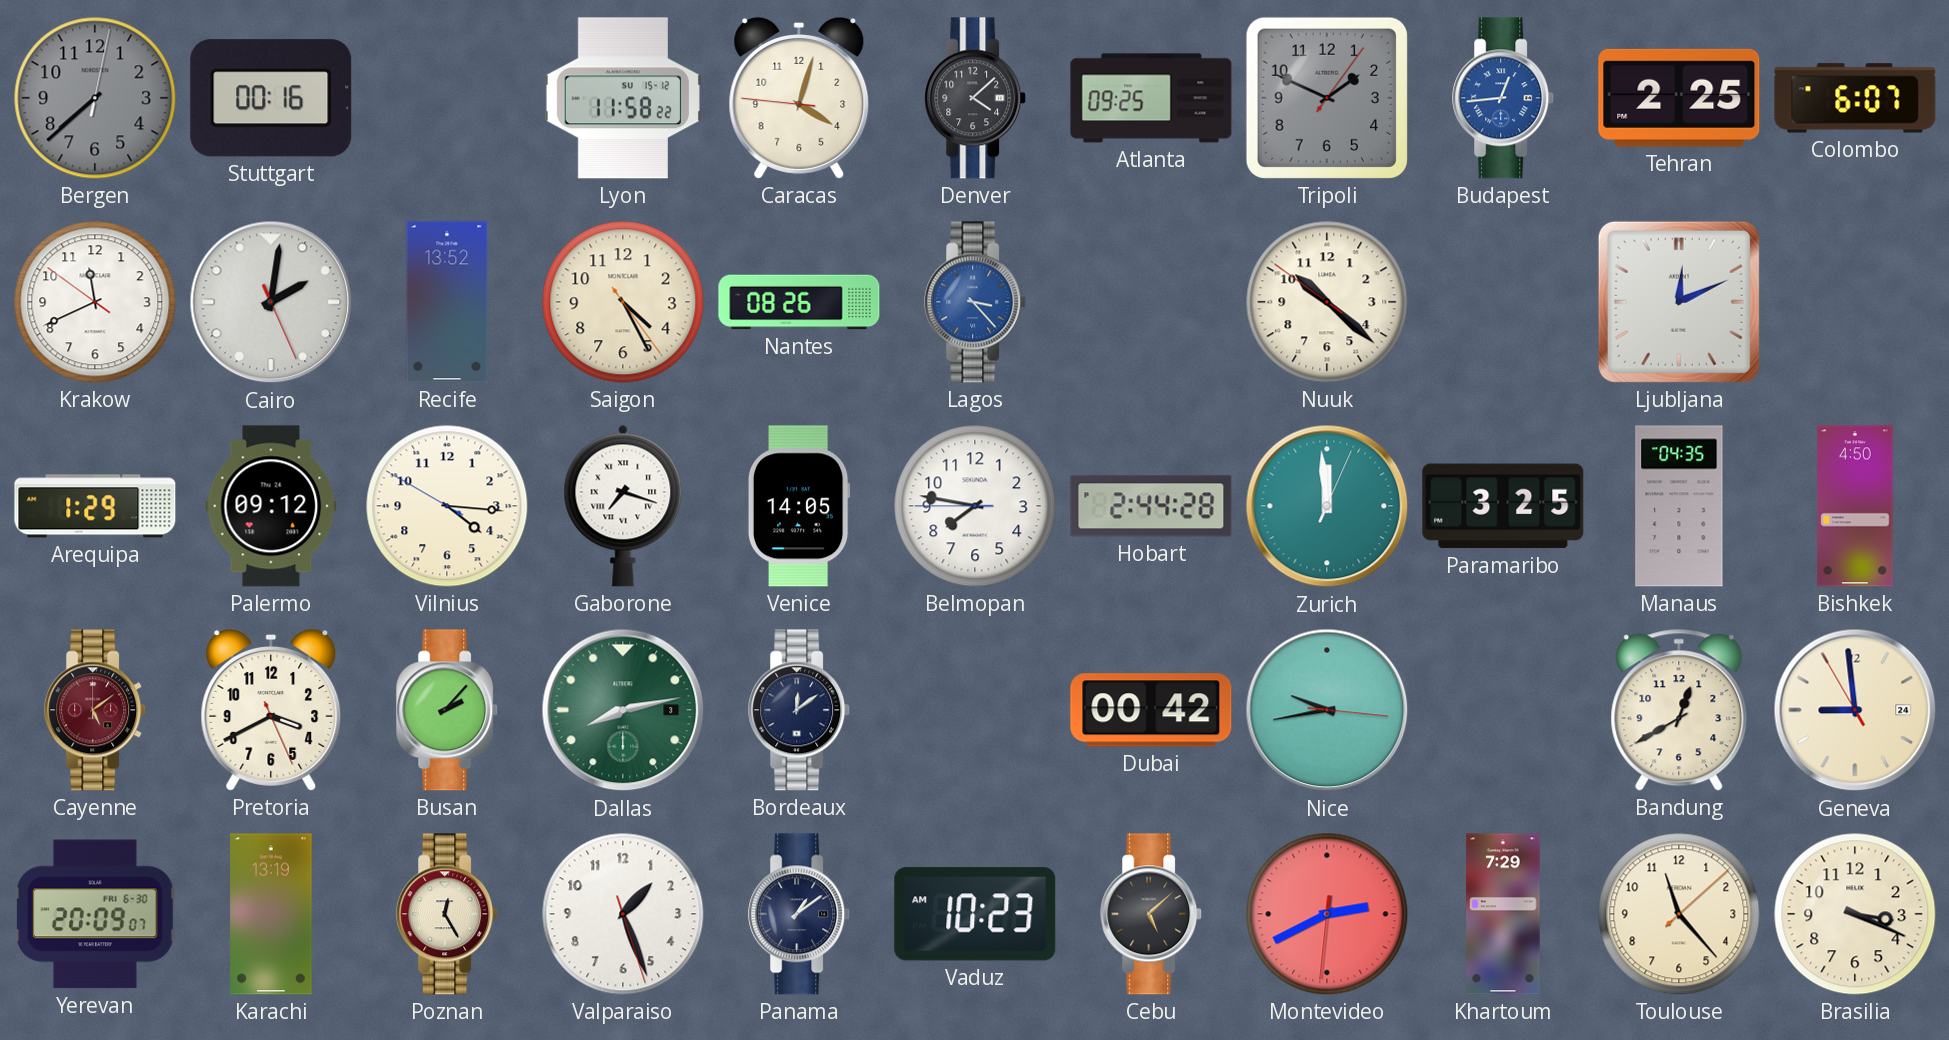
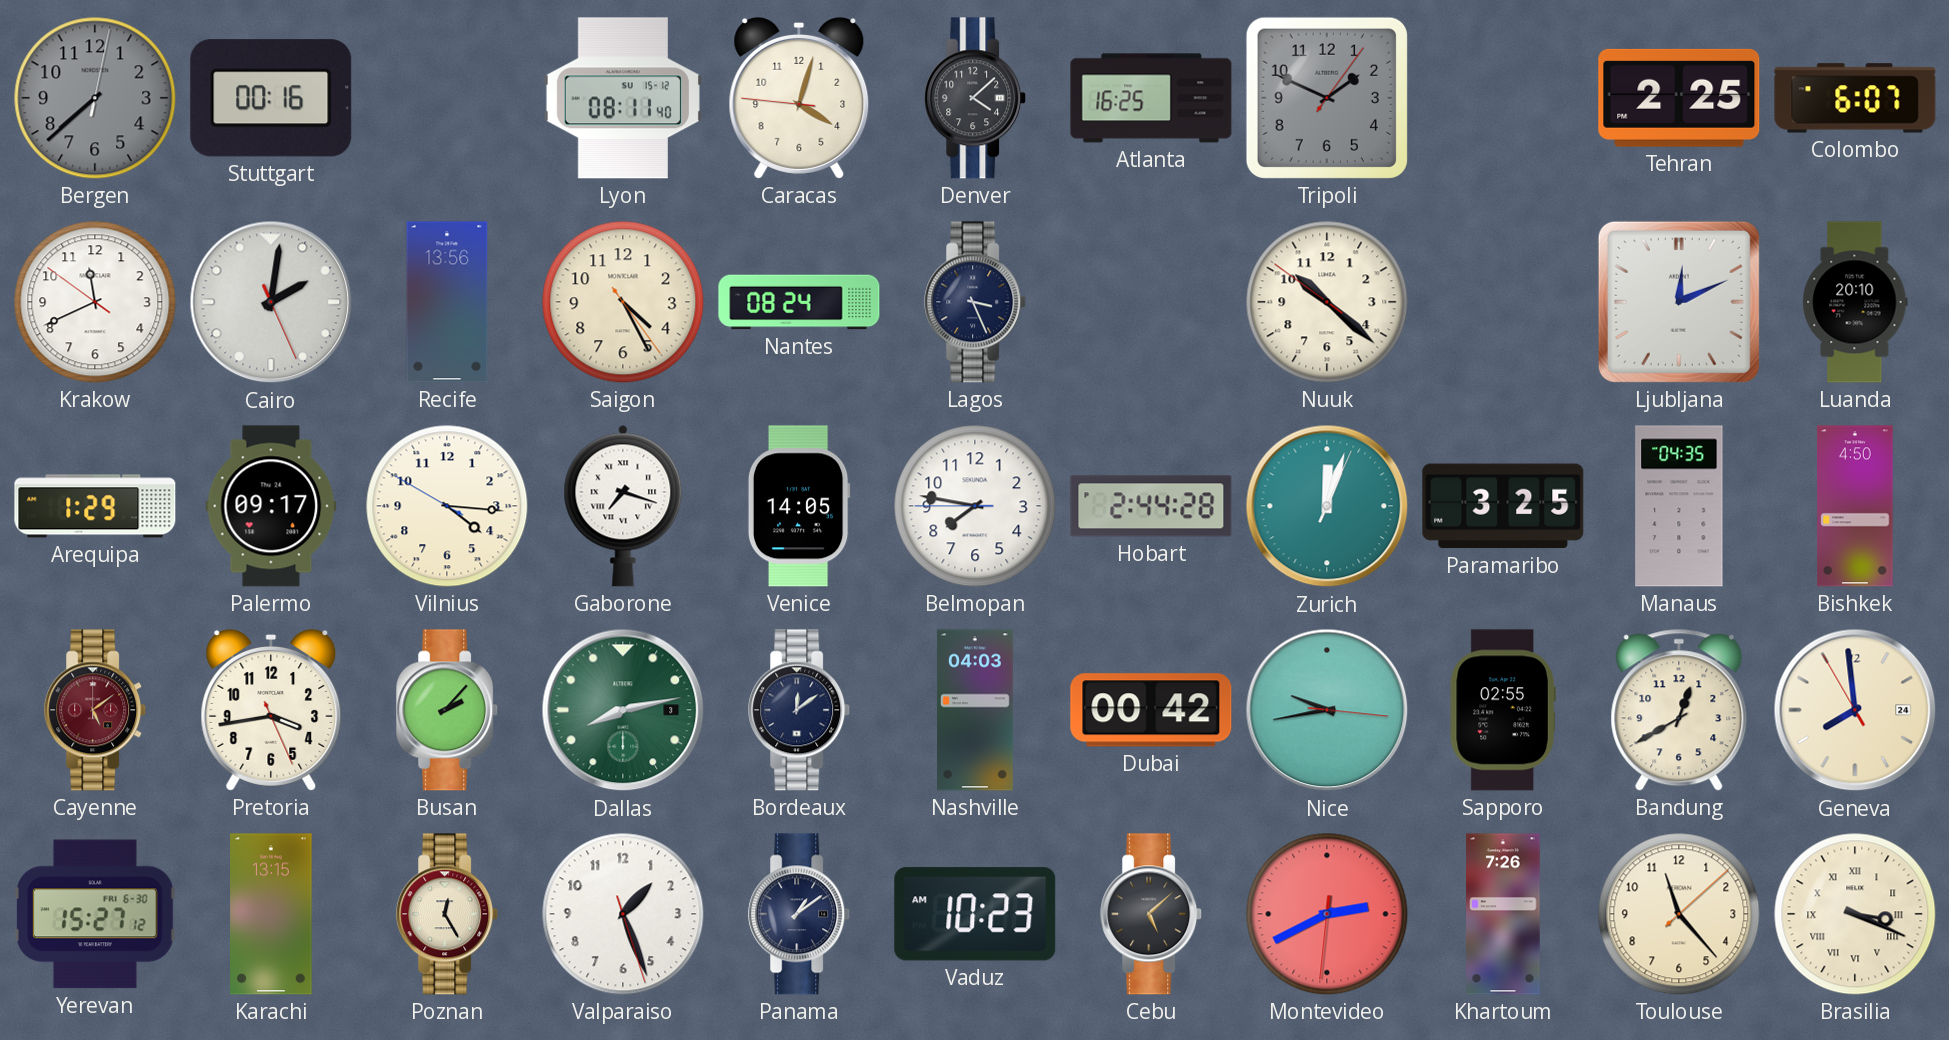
Lyon: 11:58 -> 08:11 (623, 98)
Atlanta: 09:25 -> 16:25 (1151, 98)
Budapest: 12:44 -> none (1504, 98)
Recife: 13:52 -> 13:56 (447, 302)
Nantes: 08:26 -> 08:24 (799, 302)
Lagos: 3:23 -> 3:26 (976, 302)
Lagos dial: blue -> navy (976, 302)
Luanda: none -> 20:10 (1855, 302)
Palermo: 09:12 -> 09:17 (271, 506)
Zurich: 11:59 -> 12:03 (1327, 506)
Pretoria: 3:40 -> 3:43 (271, 711)
Nashville: none -> 04:03 (975, 710)
Sapporo: none -> 02:55 (1503, 710)
Geneva: 8:58 -> 7:58 (1855, 710)
Yerevan: 20:09 -> 15:27 (95, 914)
Karachi: 13:19 -> 13:15 (271, 914)
Khartoum: 7:29 -> 7:26 (1503, 914)
Brasilia numerals: Arabic -> Roman (1855, 914)
